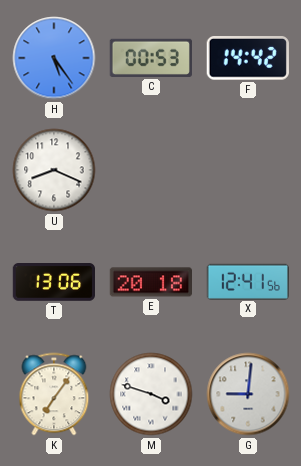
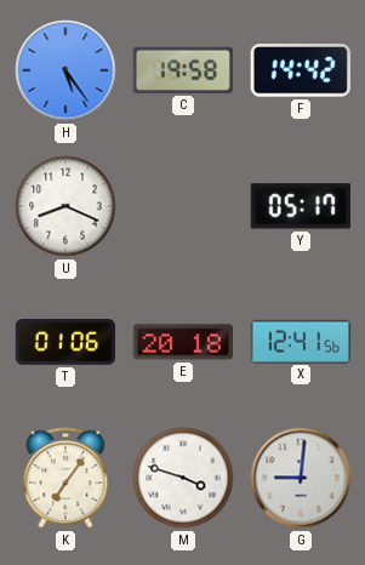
C: 00:53 -> 19:58 (183, 70)
Y: none -> 05:17 (301, 206)
T: 13:06 -> 01:06 (64, 343)
